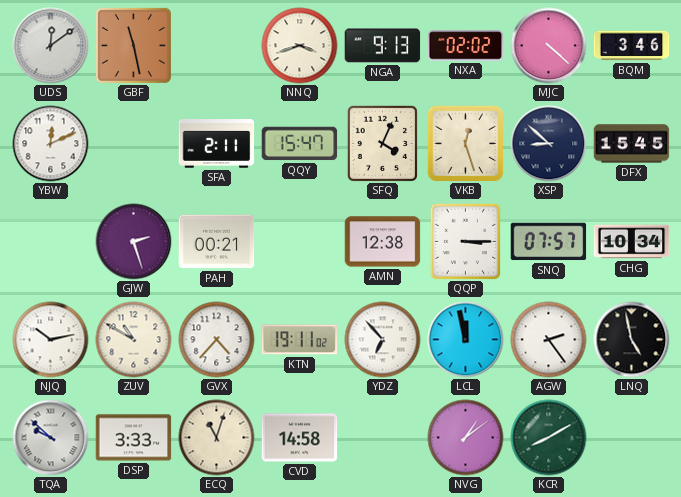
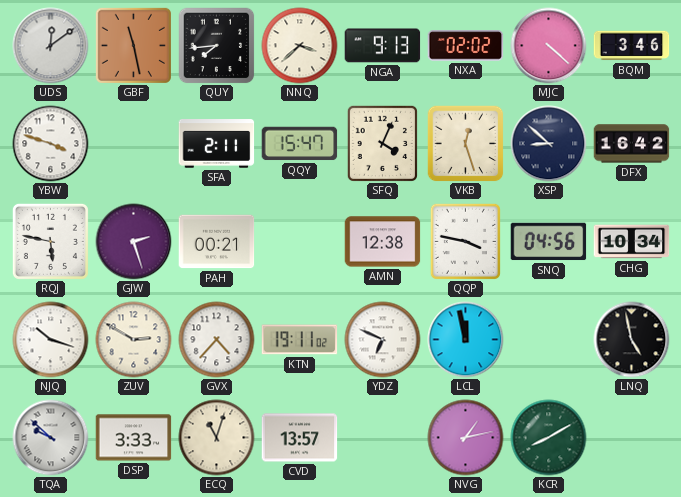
QUY: none -> 7:44 (216, 45)
NNQ: 3:42 -> 3:38 (300, 46)
YBW: 12:11 -> 3:48 (51, 144)
DFX: 15:45 -> 16:42 (632, 144)
RQJ: none -> 5:47 (50, 241)
QQP: 3:15 -> 3:47 (465, 241)
SNQ: 07:57 -> 04:56 (549, 242)
NJQ: 10:13 -> 10:18 (51, 340)
ZUV: 10:50 -> 2:50 (134, 340)
YDZ: 6:53 -> 6:49 (383, 340)
AGW: 2:24 -> none (549, 340)
CVD: 14:58 -> 13:57 (300, 438)
NVG: 1:09 -> 1:13 (466, 438)
